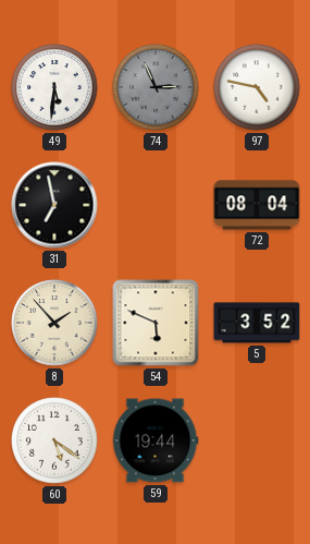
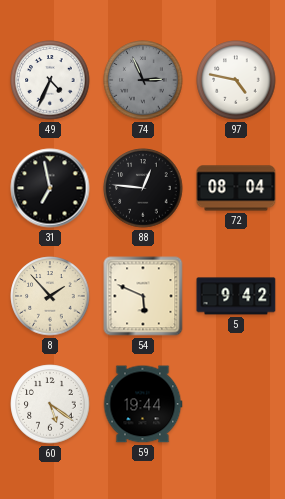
49: 5:31 -> 4:34 (50, 80)
88: none -> 12:46 (143, 188)
5: 3:52 -> 9:42 (236, 296)
